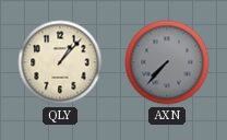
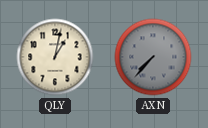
QLY: 1:07 -> 1:02 (55, 57)
